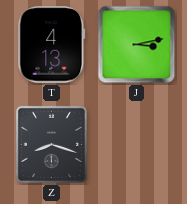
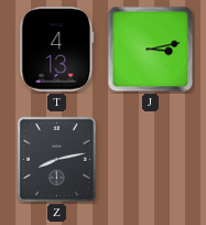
Z: 8:18 -> 8:13 (56, 159)
